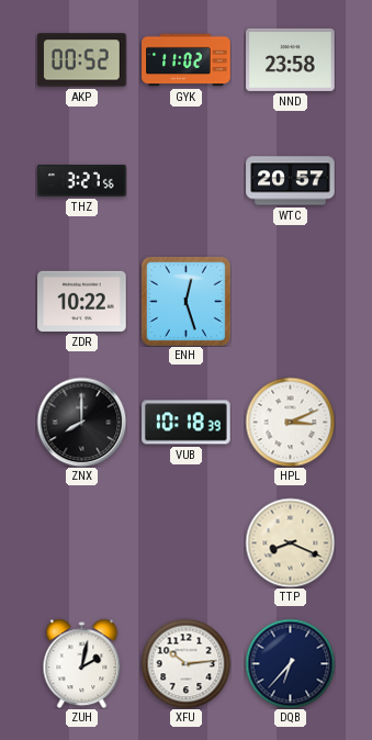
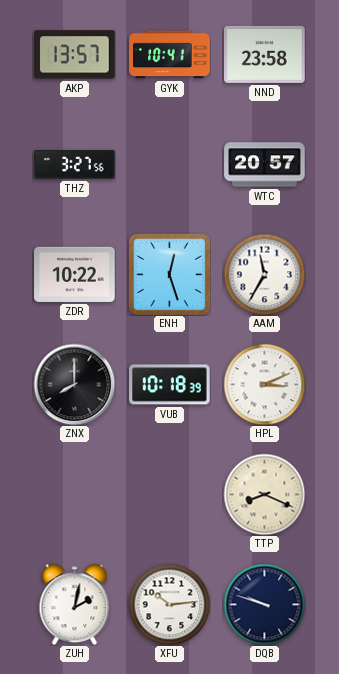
AKP: 00:52 -> 13:57 (75, 55)
GYK: 11:02 -> 10:41 (170, 55)
AAM: none -> 11:35 (264, 274)
DQB: 6:37 -> 9:48 (264, 604)
